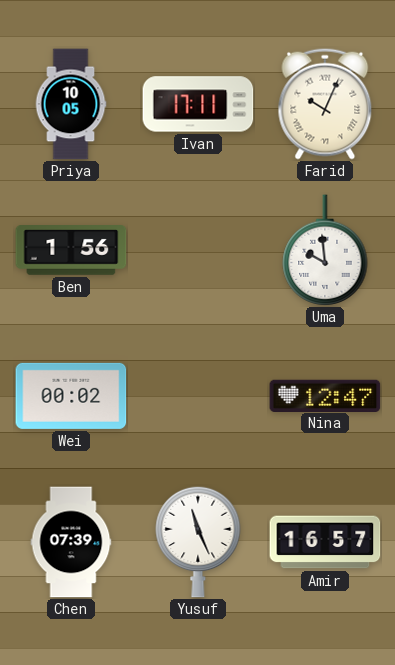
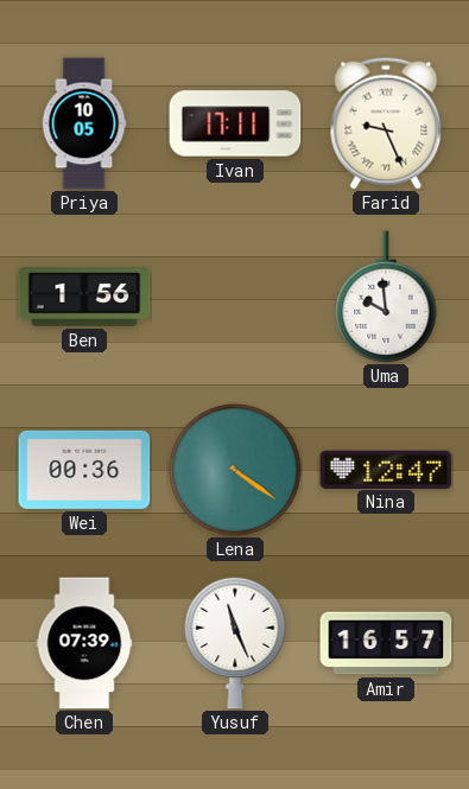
Farid: 10:04 -> 9:26 (386, 123)
Wei: 00:02 -> 00:36 (84, 470)
Lena: none -> 4:21 (235, 470)
